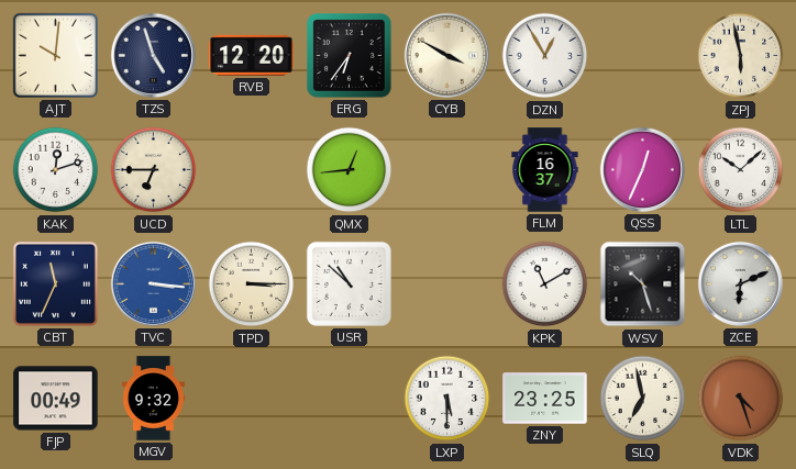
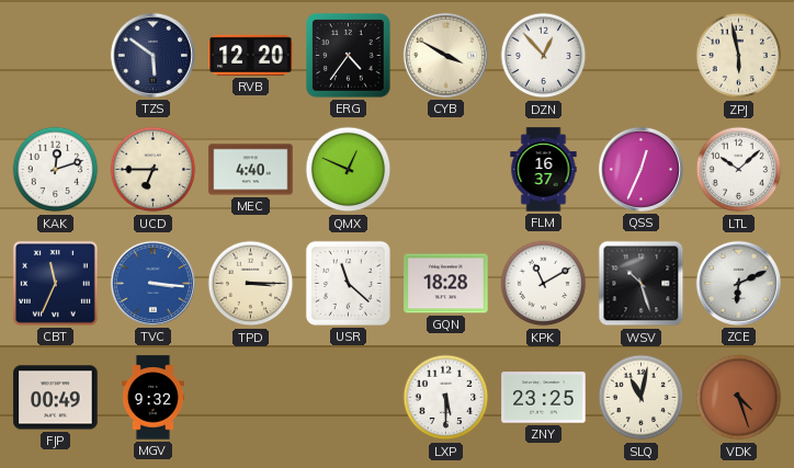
AJT: 10:01 -> none (55, 55)
TZS: 4:57 -> 5:51 (152, 55)
ERG: 6:36 -> 4:36 (349, 56)
DZN: 12:55 -> 12:53 (544, 56)
MEC: none -> 4:40 (251, 170)
QMX: 12:44 -> 12:49 (349, 170)
USR: 10:52 -> 11:22 (348, 283)
GQN: none -> 18:28 (446, 284)
SLQ: 6:58 -> 11:02 (642, 398)
